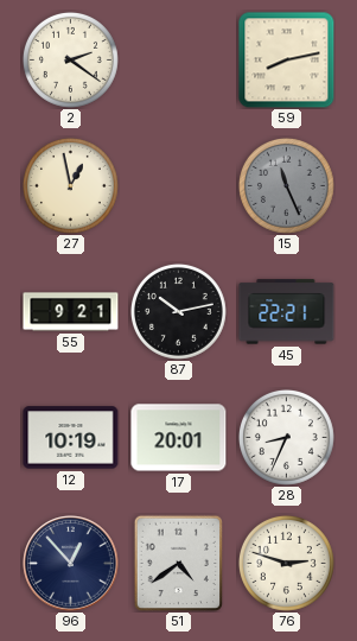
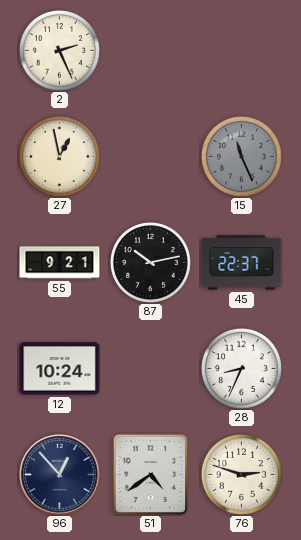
2: 2:21 -> 2:26 (59, 50)
59: 8:13 -> none (287, 61)
45: 22:21 -> 22:37 (242, 263)
12: 10:19 -> 10:24 (60, 369)
17: 20:01 -> none (179, 438)
